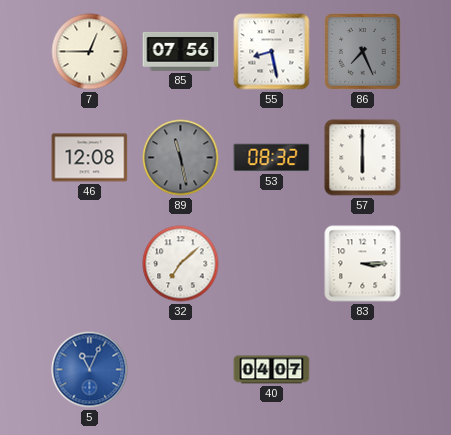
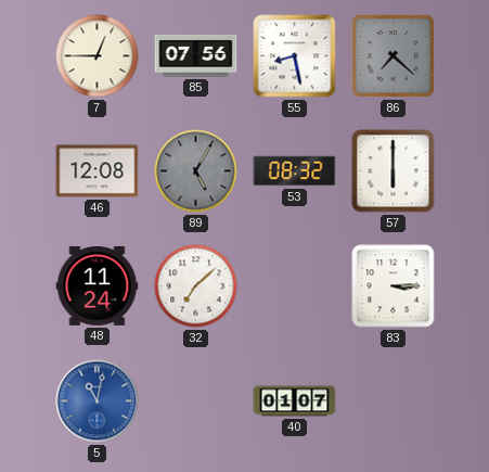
86: 7:26 -> 7:22 (394, 56)
89: 11:28 -> 5:05 (196, 171)
48: none -> 11:24 (98, 286)
5: 11:04 -> 11:02 (98, 401)
40: 04:07 -> 01:07 (295, 401)
